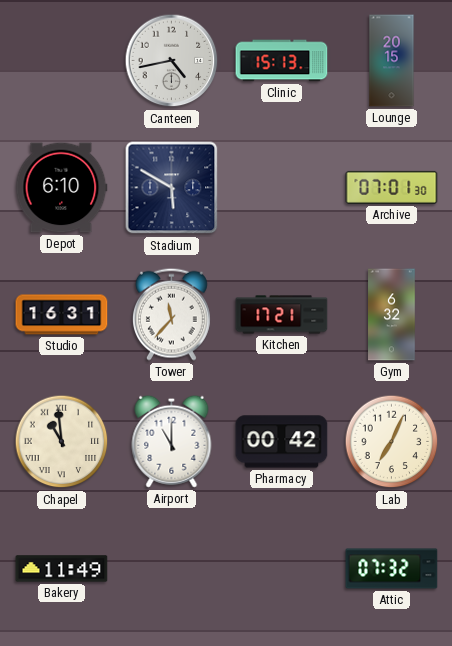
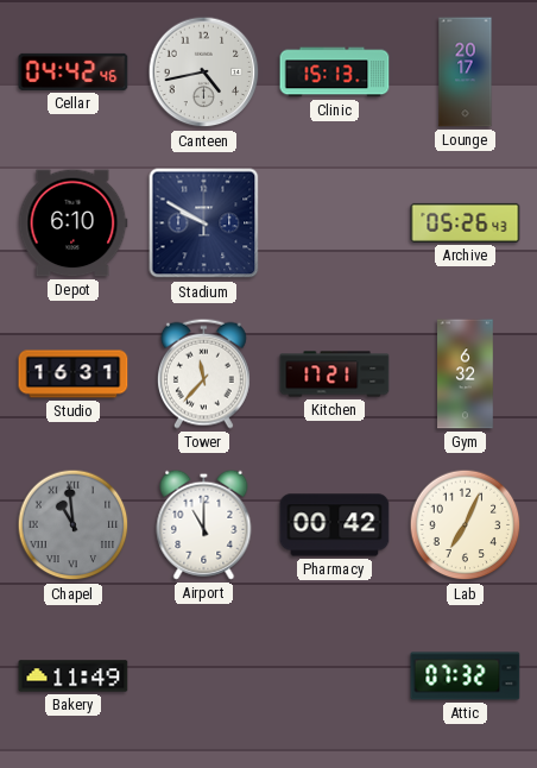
Cellar: none -> 04:42 (74, 71)
Lounge: 20:15 -> 20:17 (466, 73)
Stadium: 5:50 -> 9:50 (204, 224)
Archive: 07:01 -> 05:26 (466, 222)
Chapel dial: cream -> grey (74, 525)
